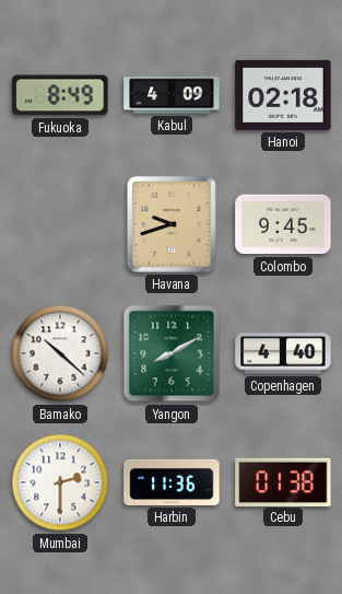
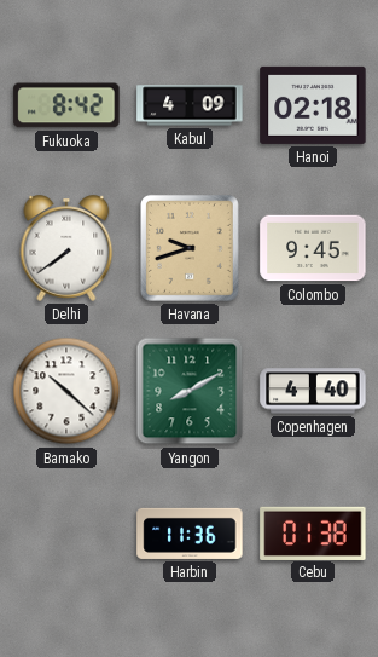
Fukuoka: 8:49 -> 8:42 (66, 105)
Delhi: none -> 7:39 (66, 248)
Mumbai: 2:30 -> none (60, 482)
